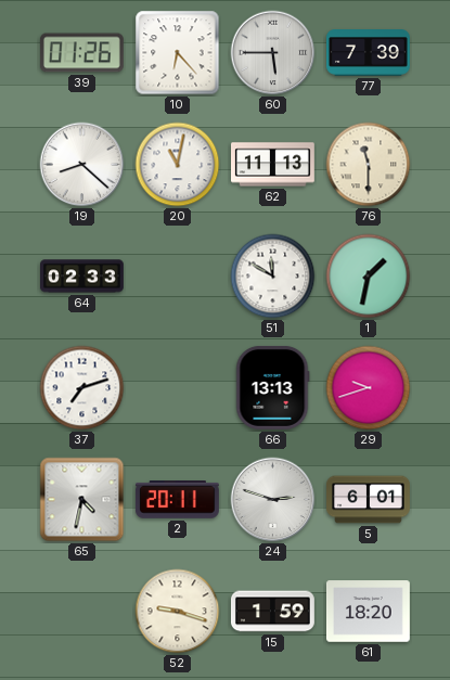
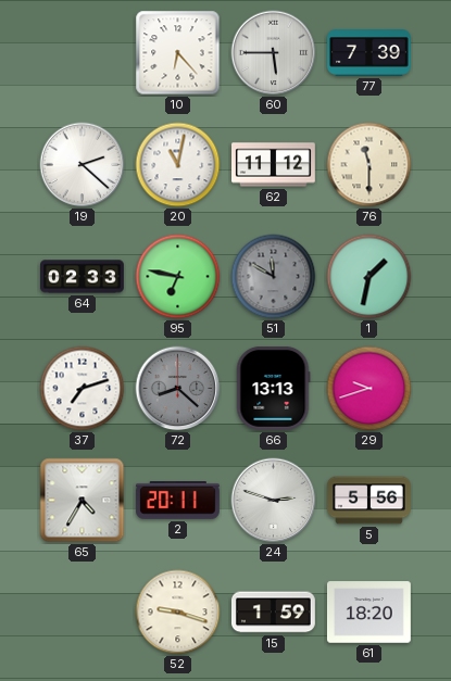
39: 01:26 -> none (81, 53)
19: 8:22 -> 2:22 (83, 165)
62: 11:13 -> 11:12 (274, 165)
95: none -> 6:47 (178, 277)
51 dial: white -> grey (274, 277)
72: none -> 8:22 (178, 389)
65: 4:32 -> 4:35 (83, 501)
5: 6:01 -> 5:56 (369, 501)
